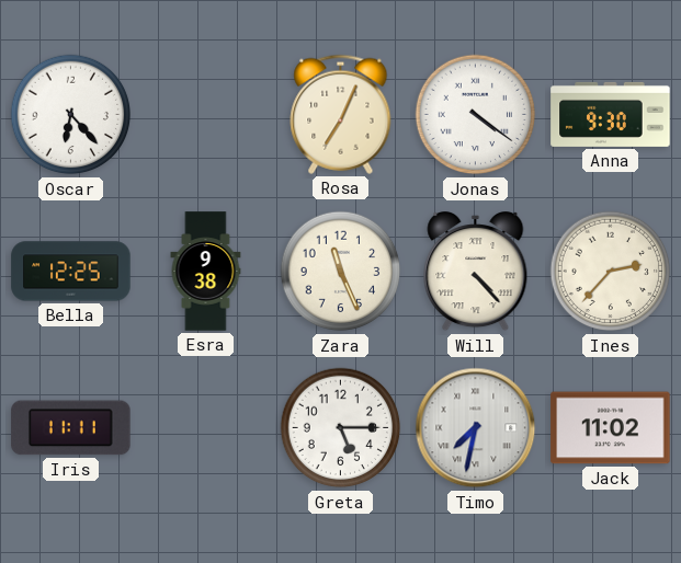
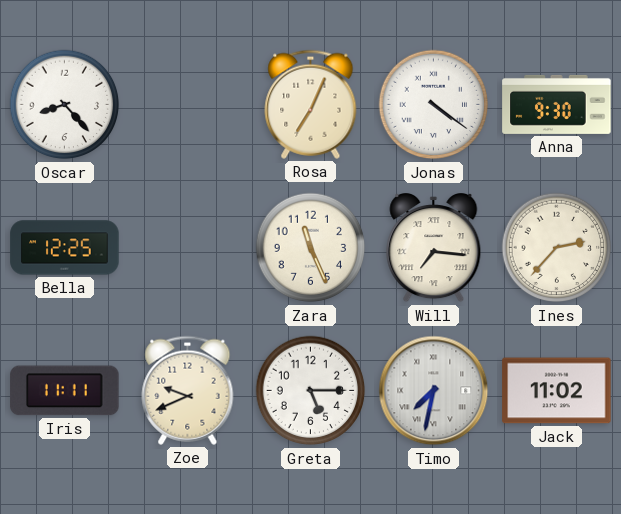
Oscar: 6:23 -> 8:23 (65, 105)
Esra: 9:38 -> none (206, 272)
Will: 4:23 -> 7:16 (434, 249)
Zoe: none -> 9:41 (188, 390)
